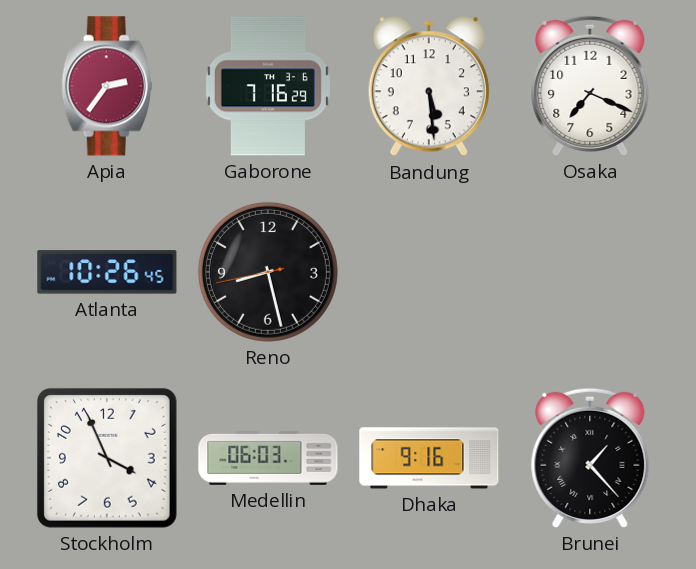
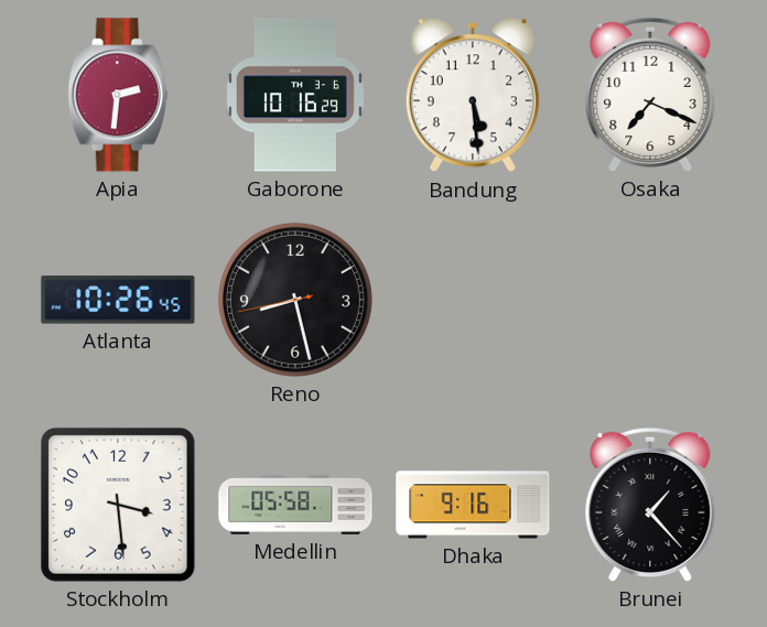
Apia: 2:36 -> 2:31 (118, 95)
Gaborone: 7:16 -> 10:16 (295, 95)
Stockholm: 3:56 -> 3:29 (118, 505)
Medellin: 06:03 -> 05:58 (295, 505)
